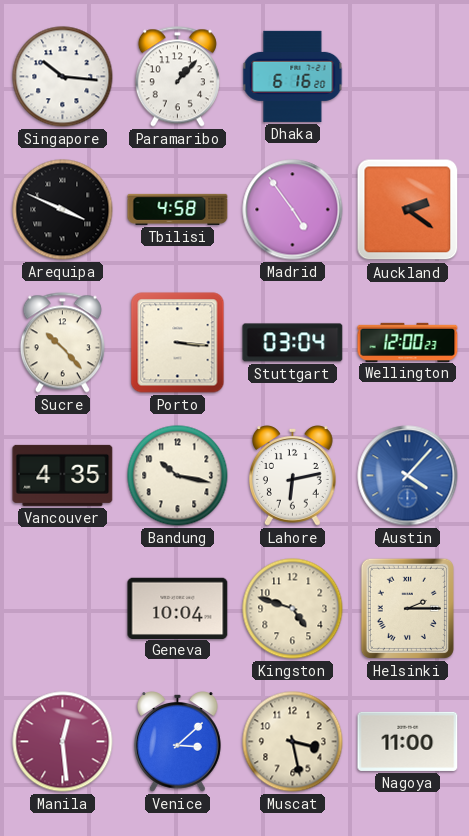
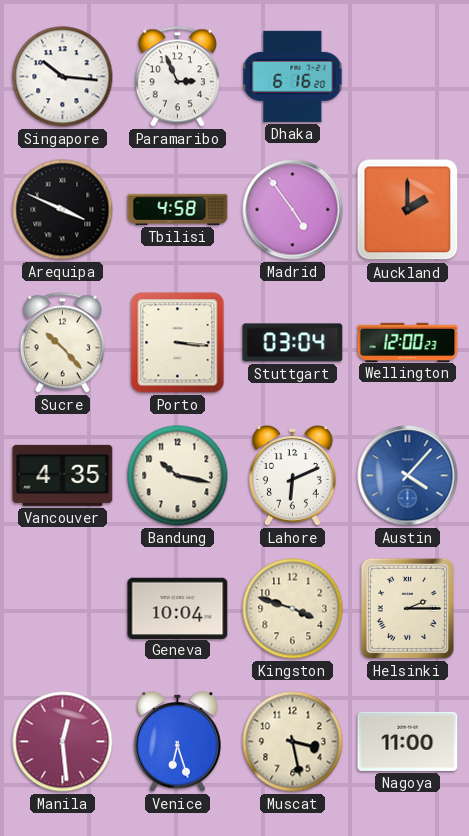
Paramaribo: 1:07 -> 2:56 (177, 77)
Auckland: 2:21 -> 2:00 (408, 210)
Lahore: 6:13 -> 6:11 (292, 476)
Kingston: 4:48 -> 3:48 (293, 609)
Venice: 3:08 -> 6:27 (177, 742)
